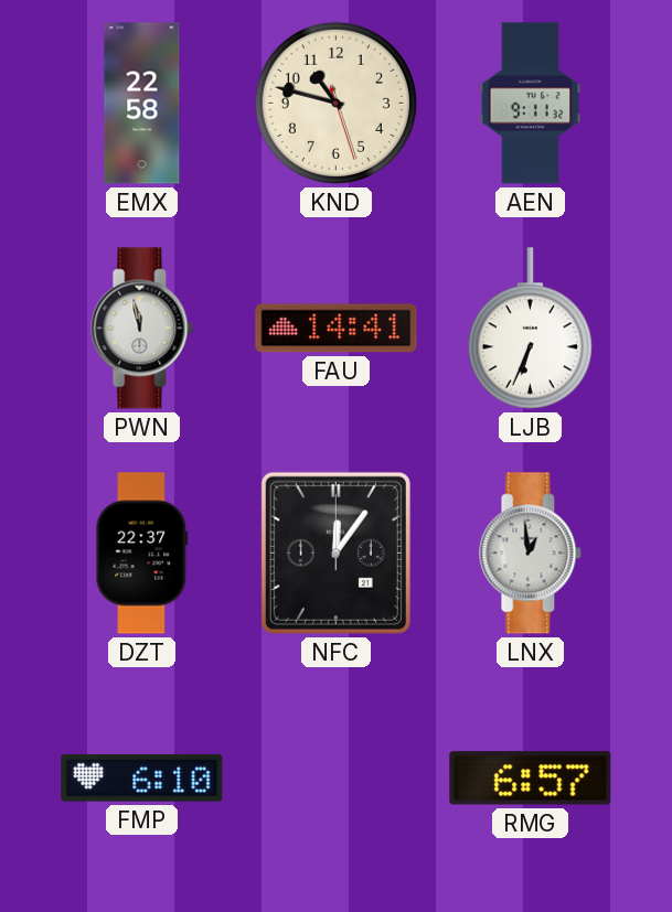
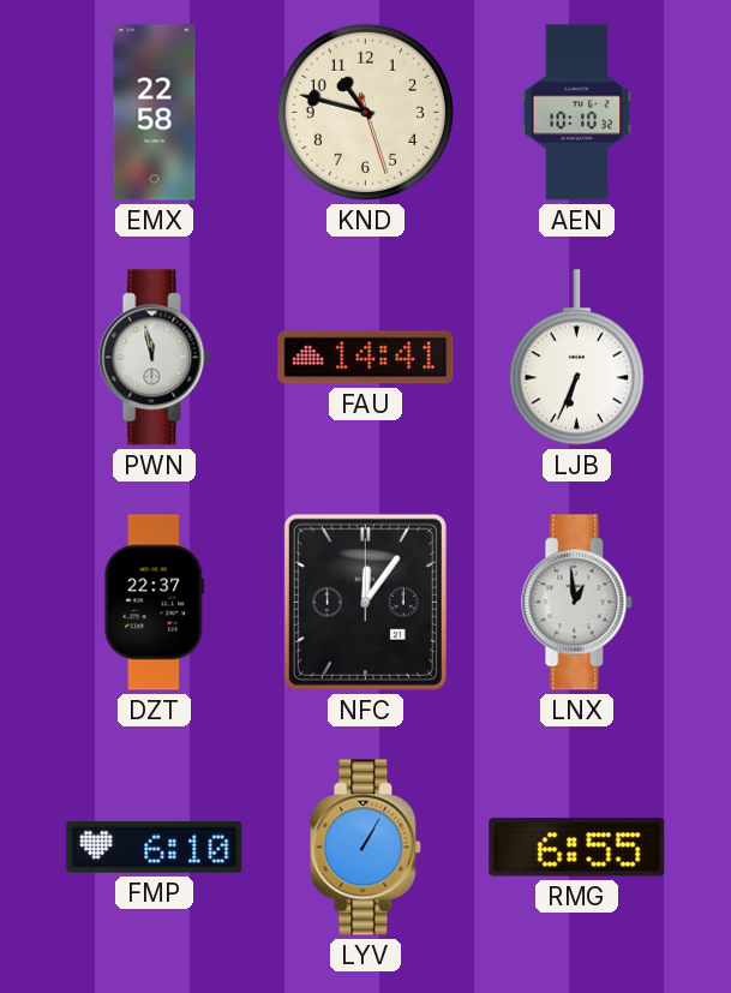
AEN: 9:11 -> 10:10 (577, 113)
LYV: none -> 1:05 (366, 848)
RMG: 6:57 -> 6:55 (577, 848)
